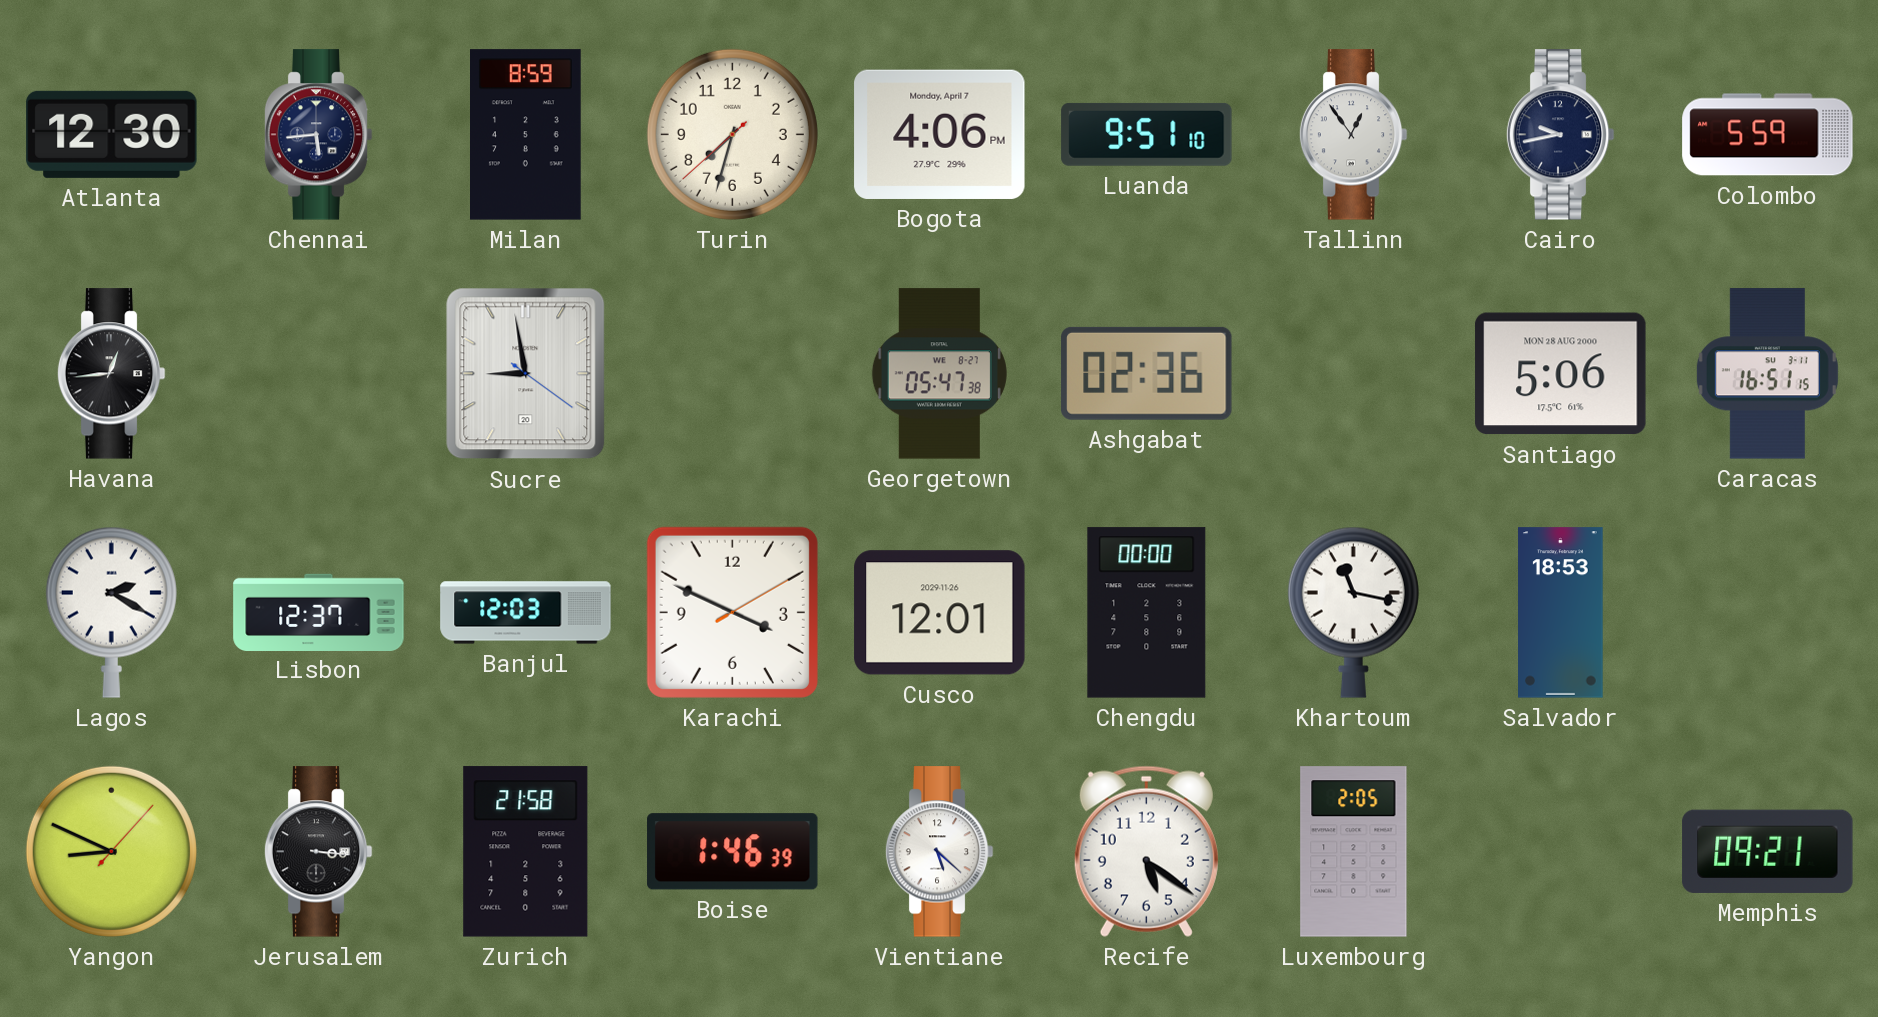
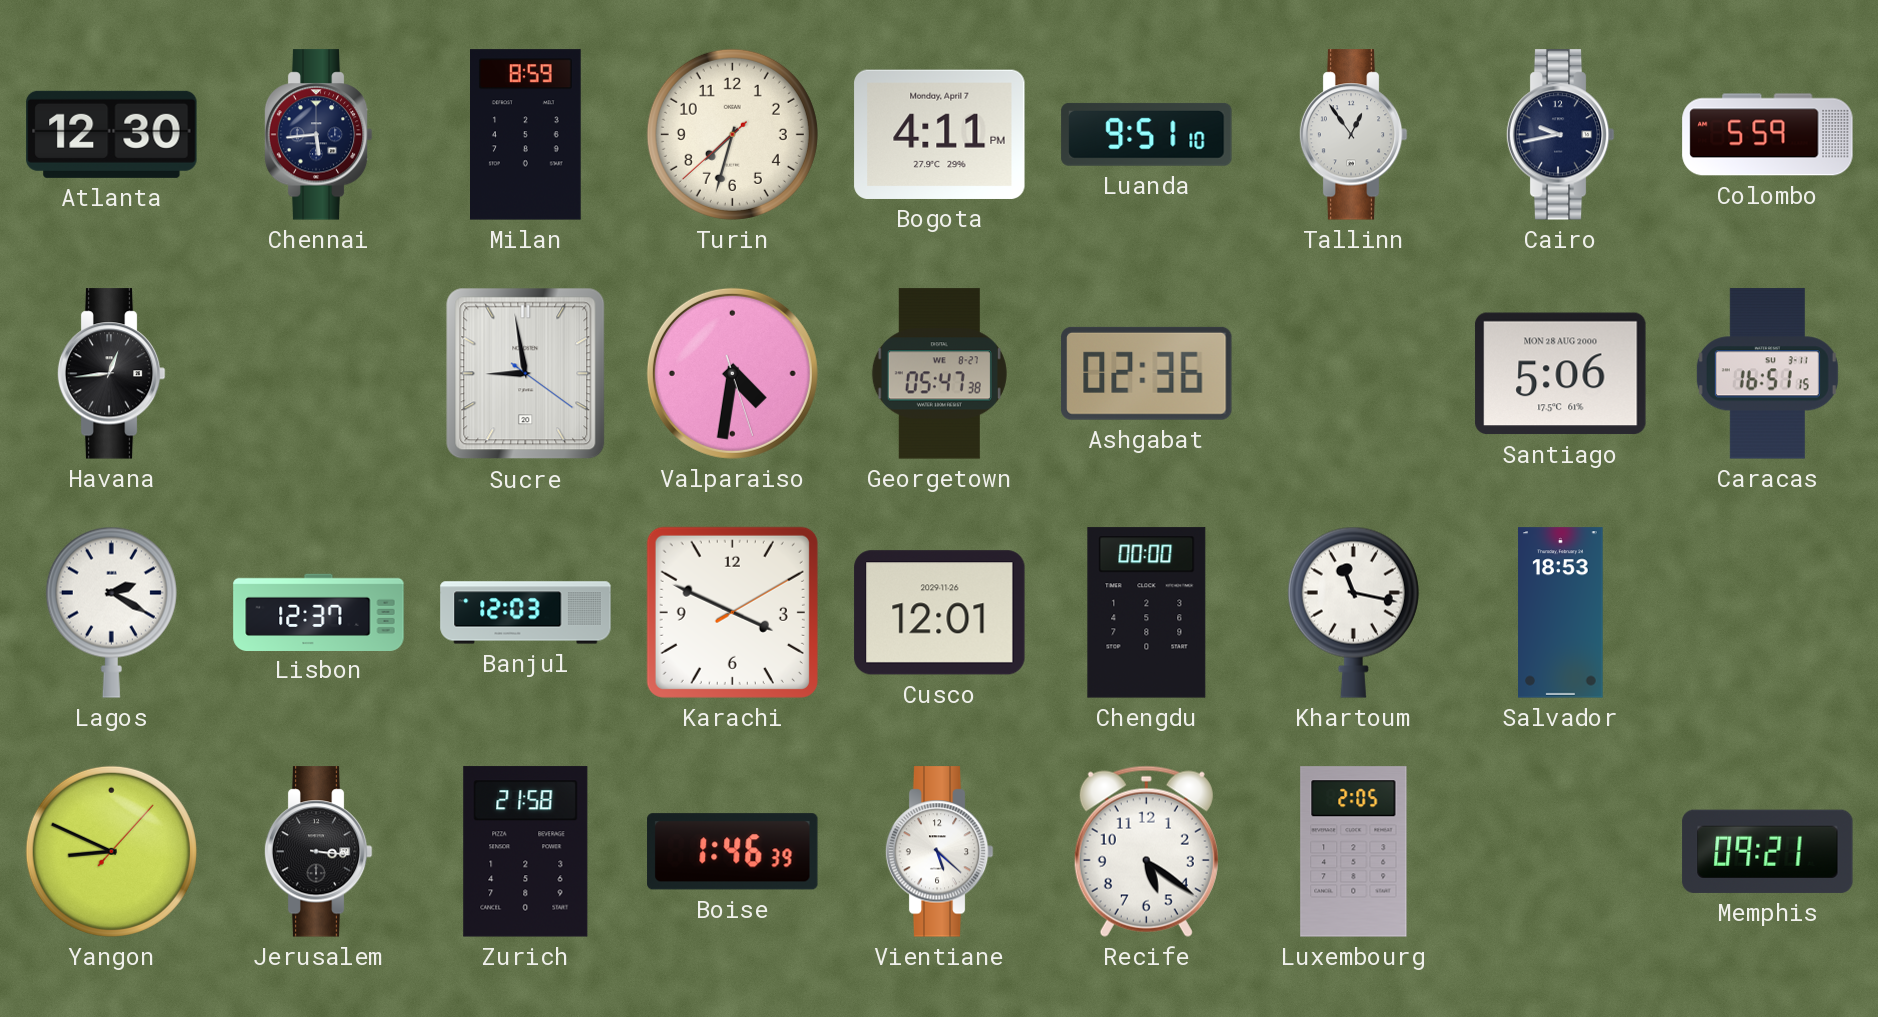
Bogota: 4:06 -> 4:11 (940, 134)
Valparaiso: none -> 4:31 (732, 373)
